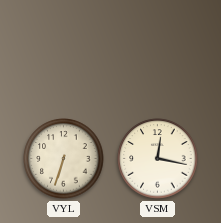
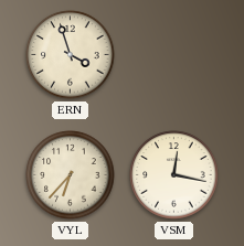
ERN: none -> 3:57 (71, 55)
VYL: 6:33 -> 6:37 (71, 175)
